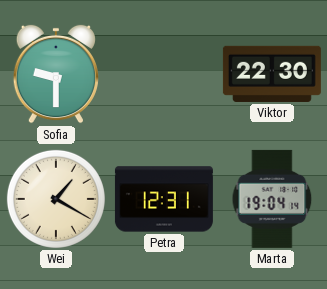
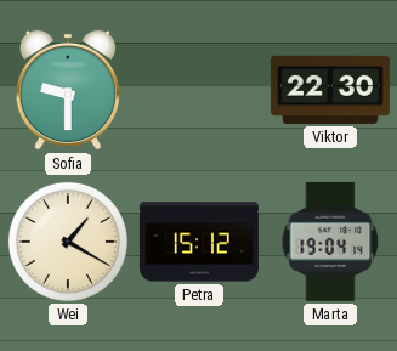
Petra: 12:31 -> 15:12 (199, 242)
